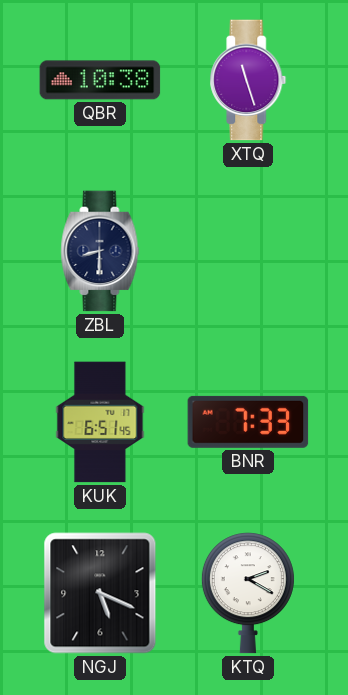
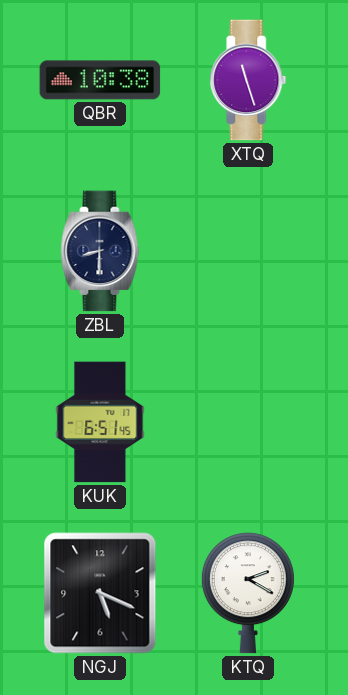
BNR: 7:33 -> none (248, 422)
